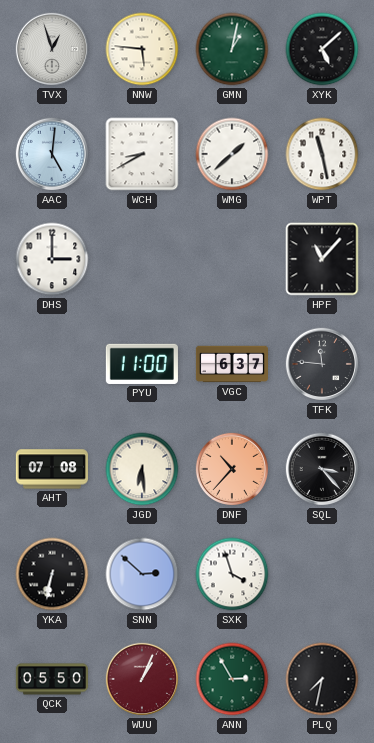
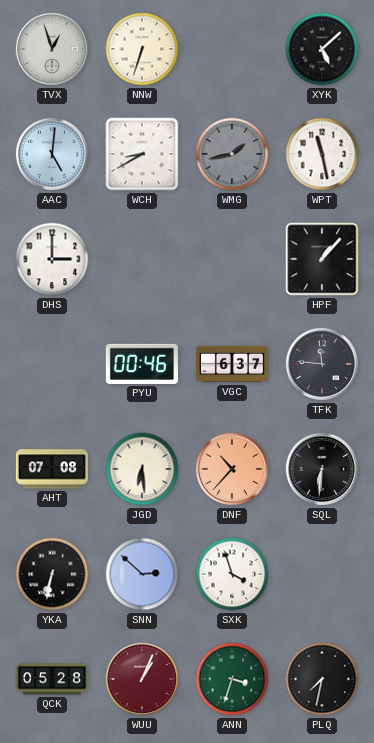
NNW: 5:46 -> 6:33 (142, 49)
GMN: 1:02 -> none (232, 49)
WMG: 1:38 -> 1:43 (232, 154)
WMG dial: white -> grey (232, 154)
HPF: 11:07 -> 1:07 (322, 259)
PYU: 11:00 -> 00:46 (142, 364)
SQL: 3:23 -> 6:31 (322, 469)
QCK: 05:50 -> 05:28 (52, 679)
ANN: 2:55 -> 3:33 (232, 679)
